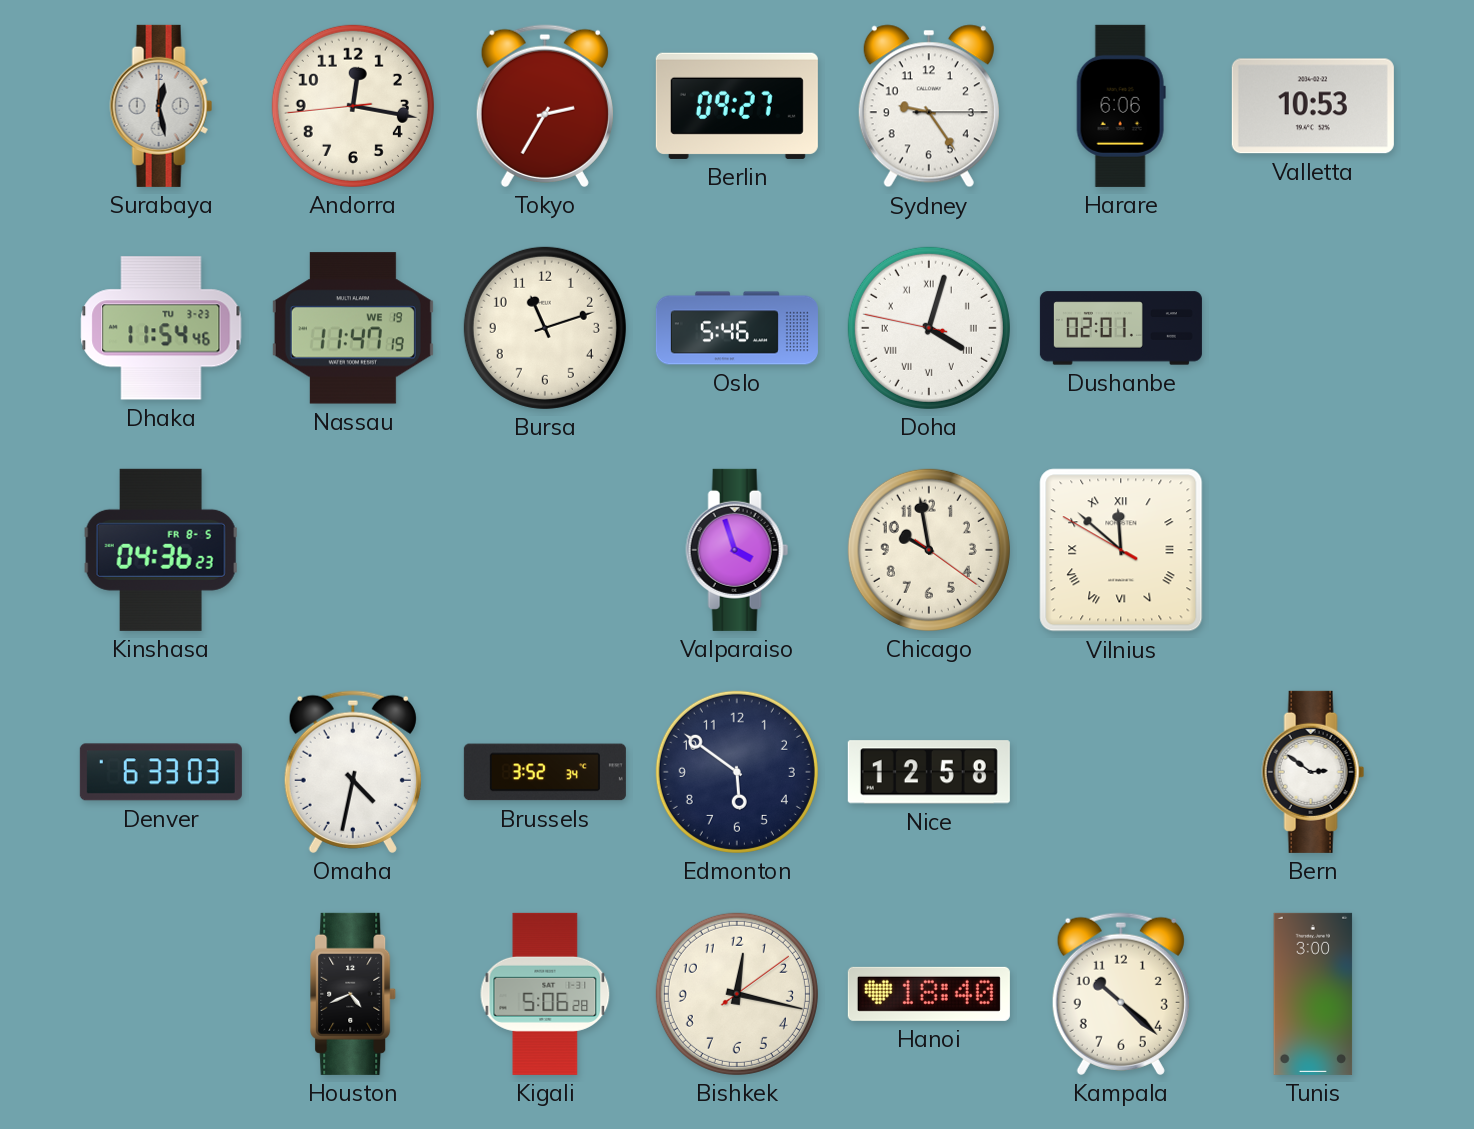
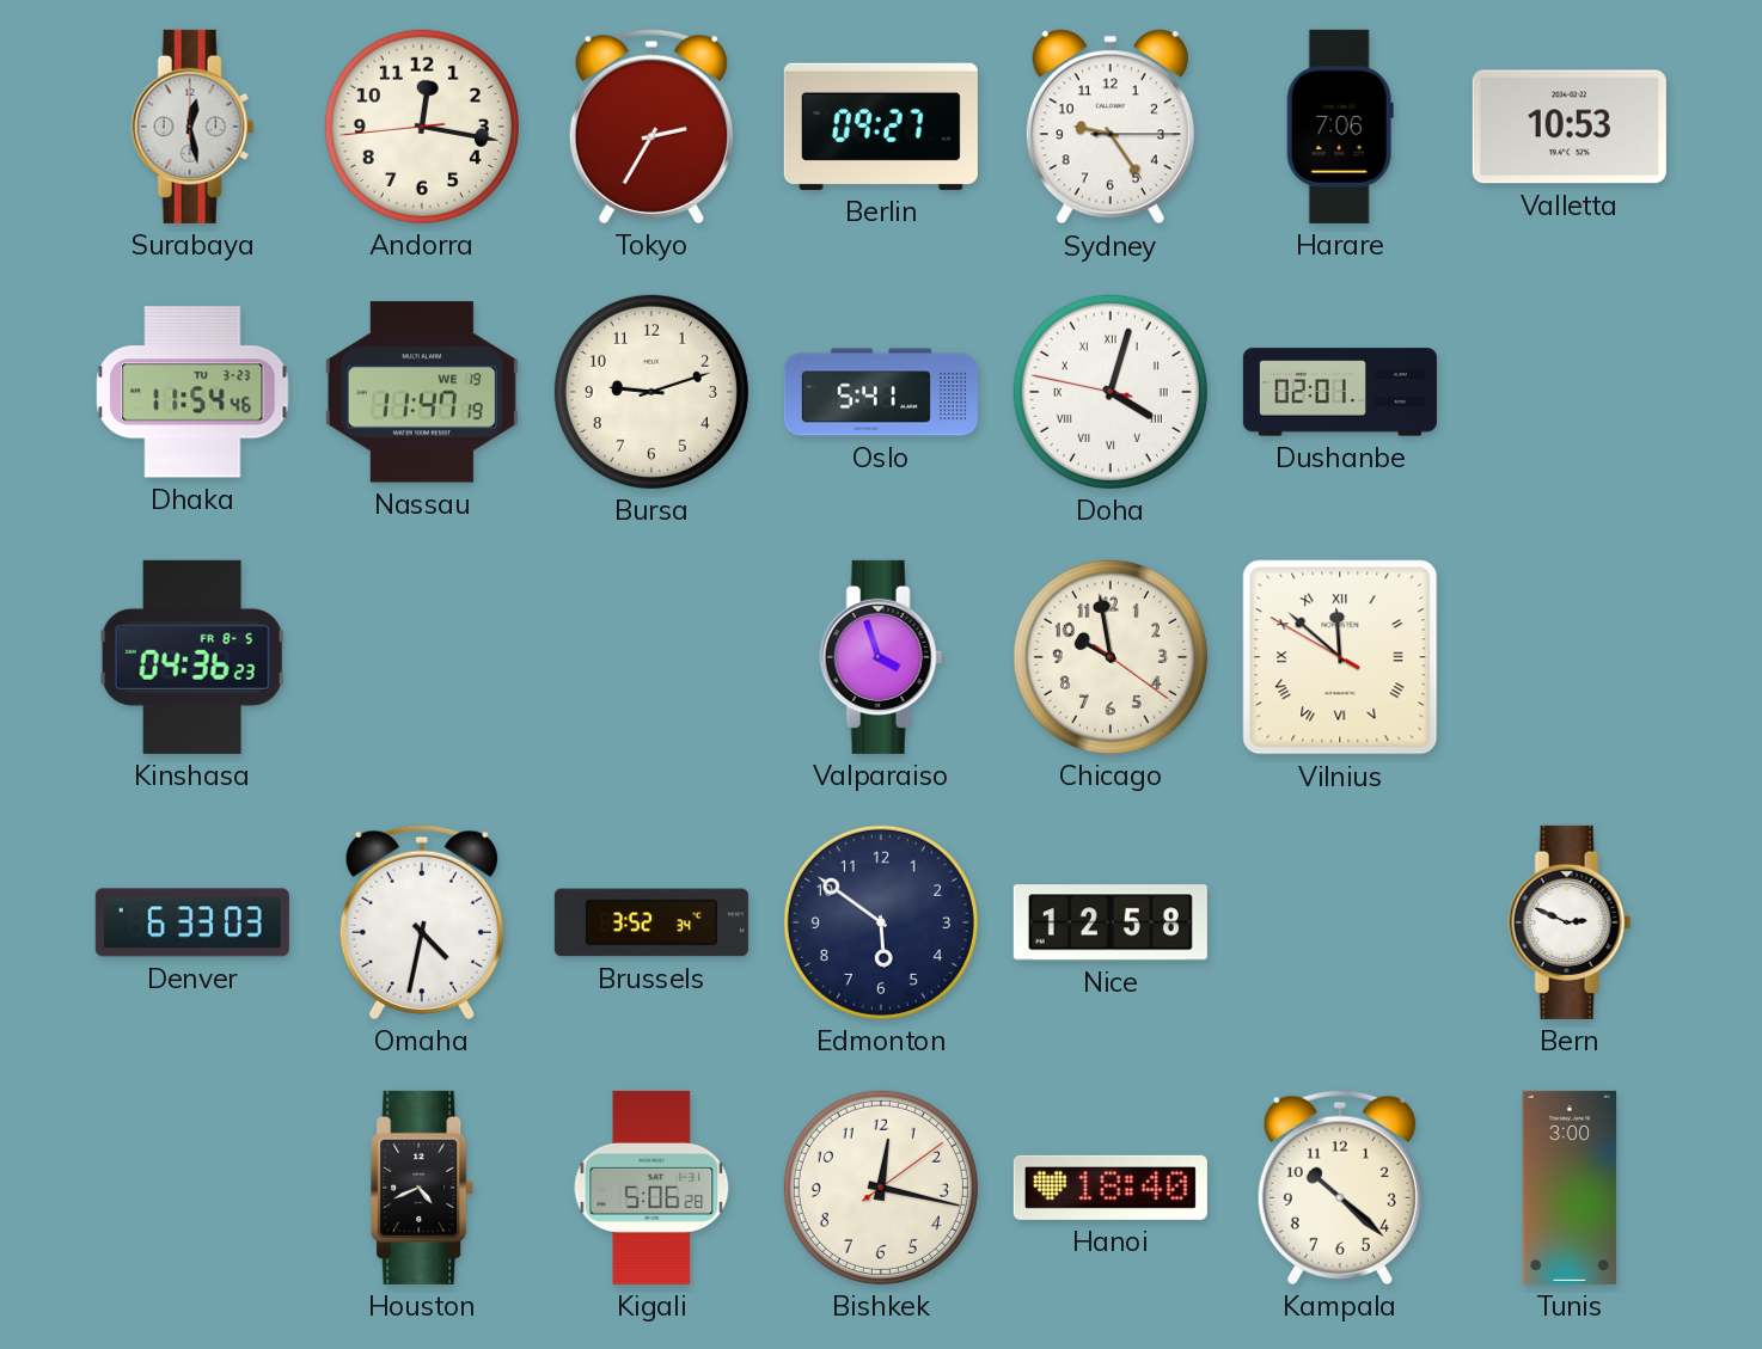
Harare: 6:06 -> 7:06 (1340, 127)
Bursa: 11:12 -> 9:12 (651, 392)
Oslo: 5:46 -> 5:41 (881, 392)
Bern: 2:51 -> 2:49 (1570, 922)
